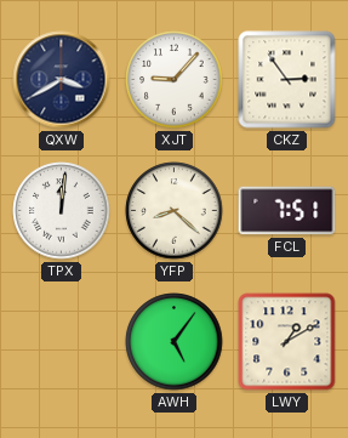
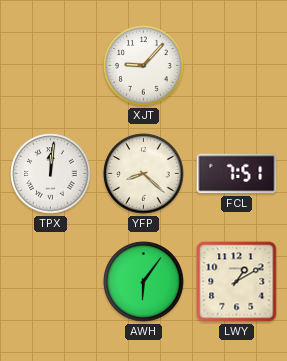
QXW: 3:40 -> none (62, 80)
CKZ: 2:54 -> none (287, 80)
AWH: 5:06 -> 6:06 (144, 282)
